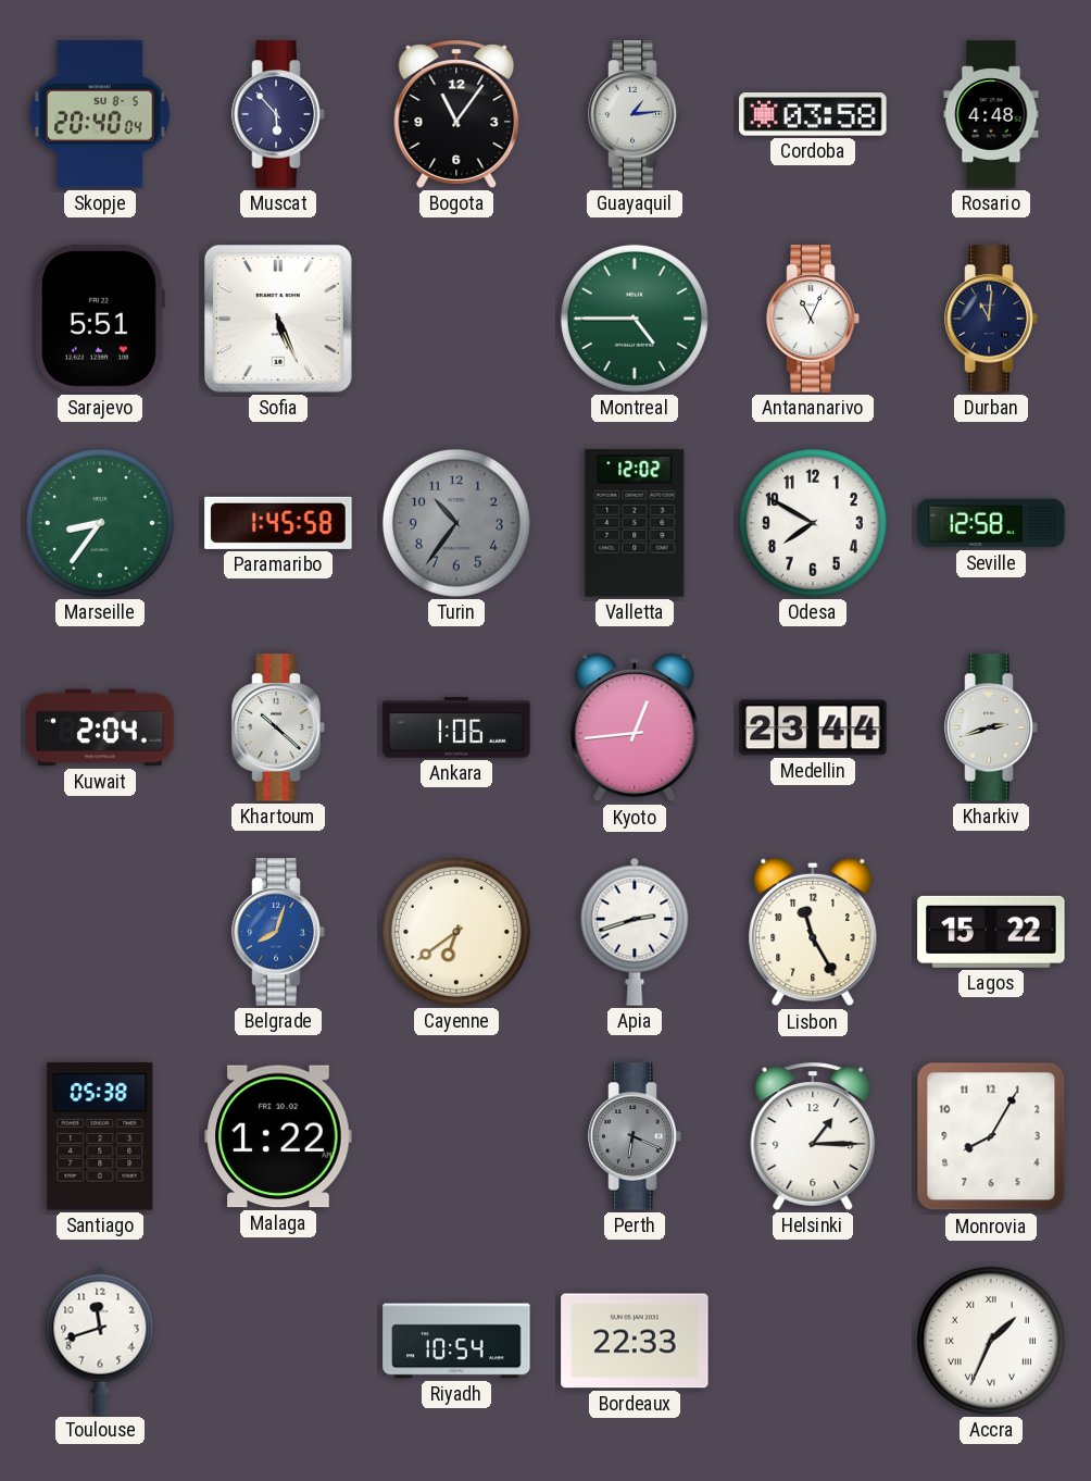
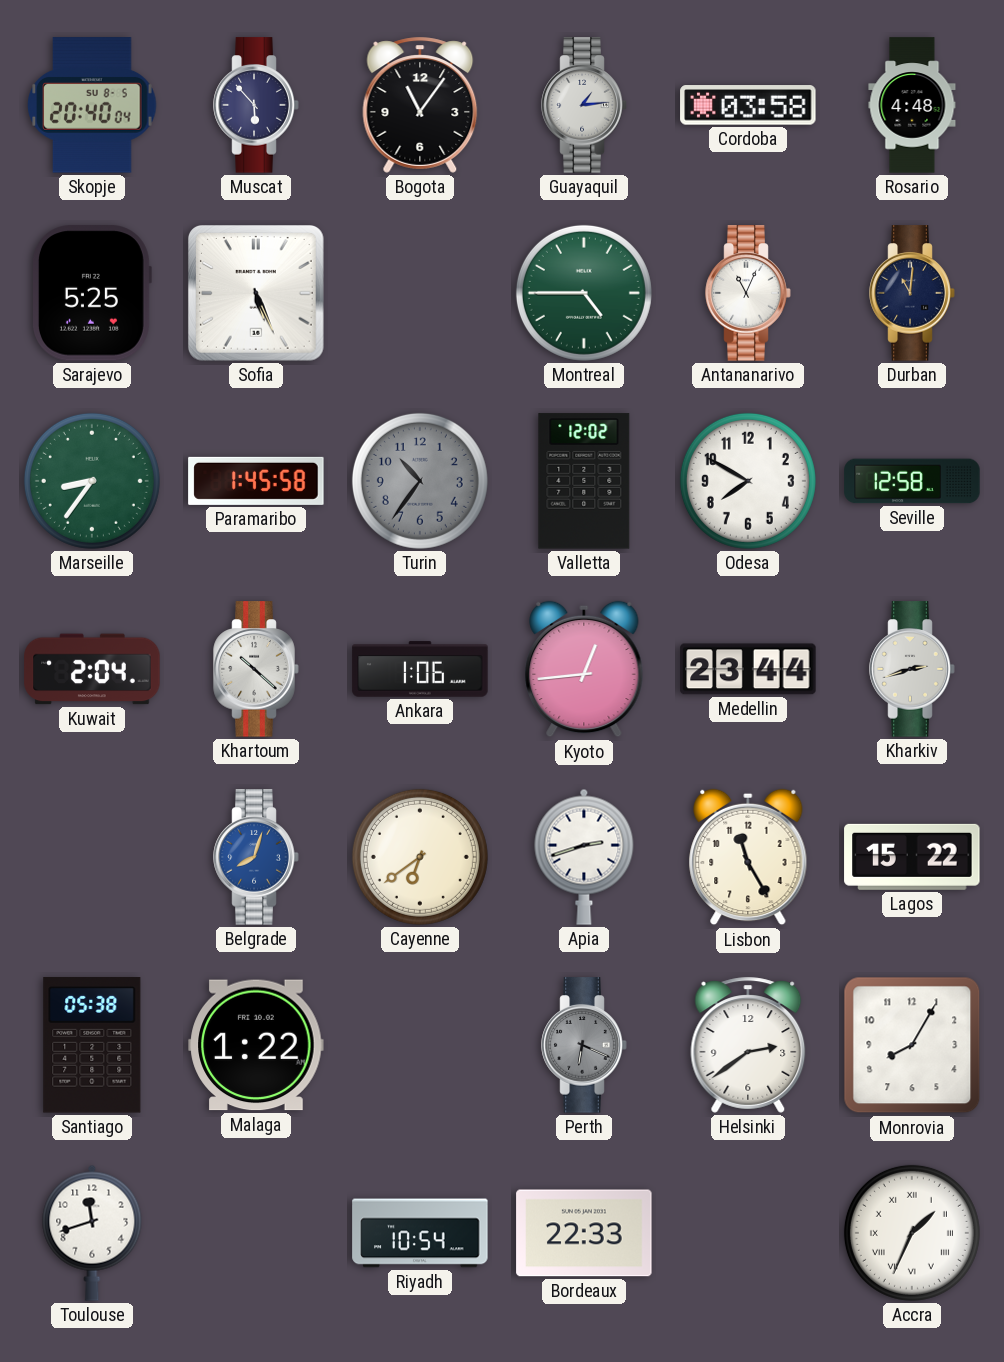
Sarajevo: 5:51 -> 5:25 (91, 293)
Helsinki: 1:15 -> 2:39 (748, 1045)
